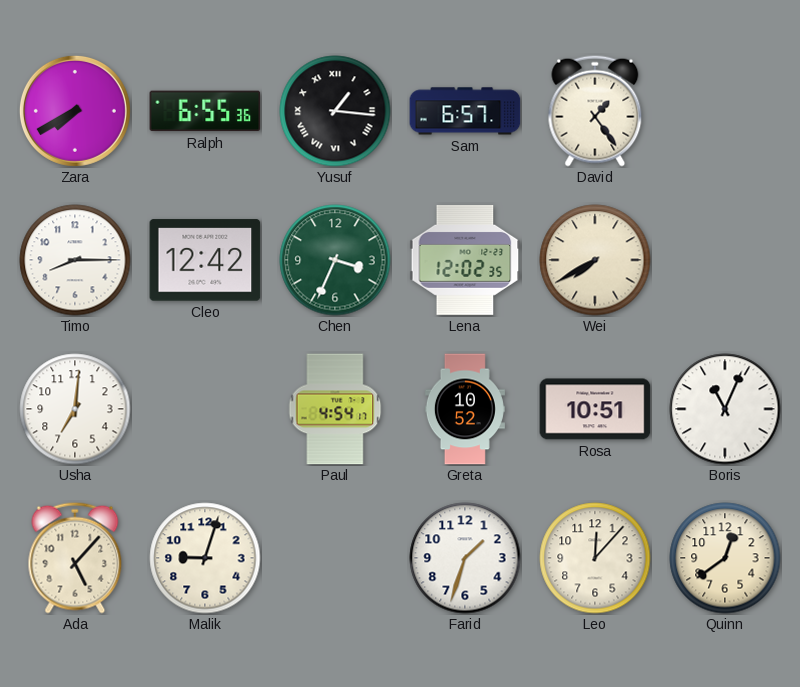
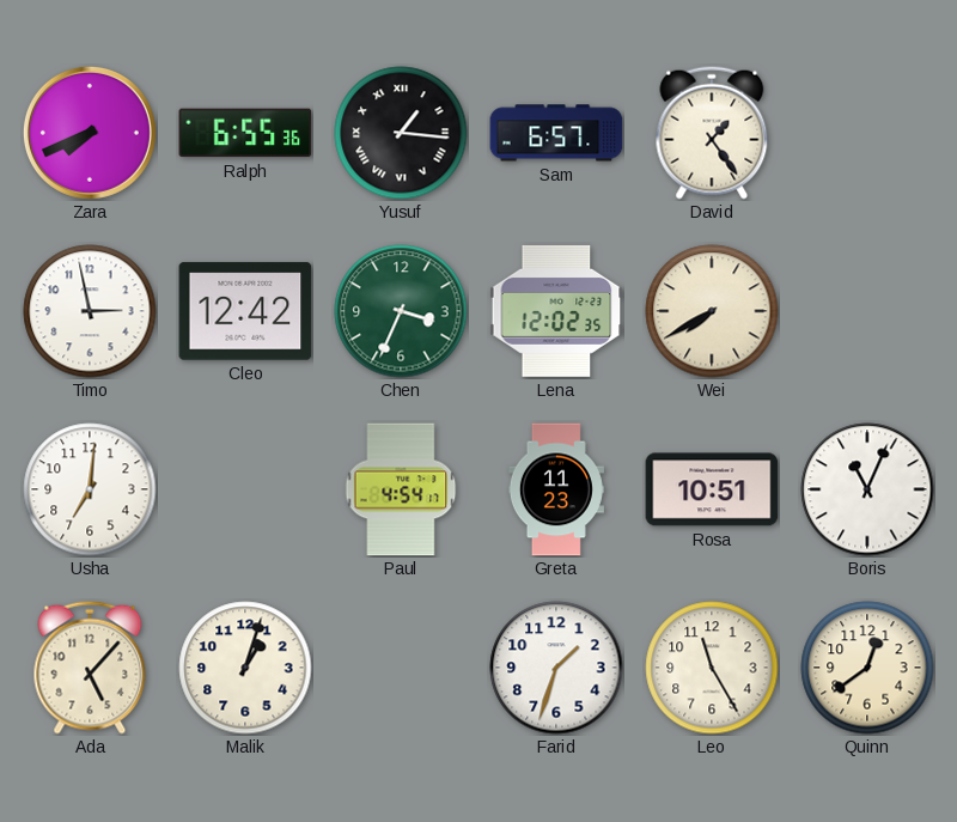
Zara: 7:40 -> 7:41 (90, 133)
Timo: 8:15 -> 2:58 (90, 311)
Greta: 10:52 -> 11:23 (556, 489)
Malik: 9:03 -> 1:03 (245, 668)
Leo: 12:07 -> 11:25 (712, 668)
